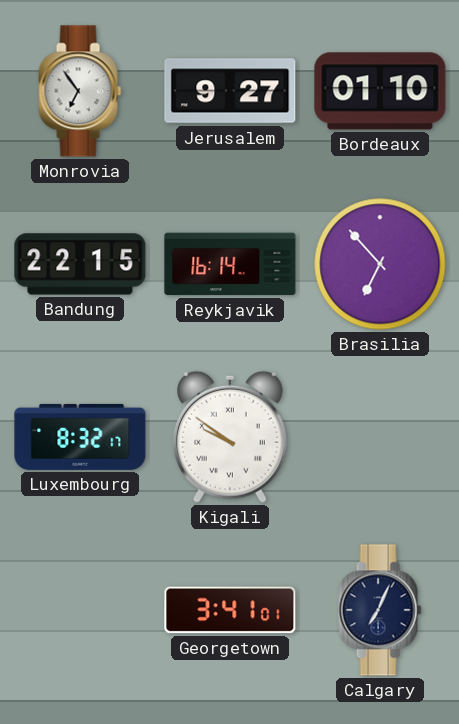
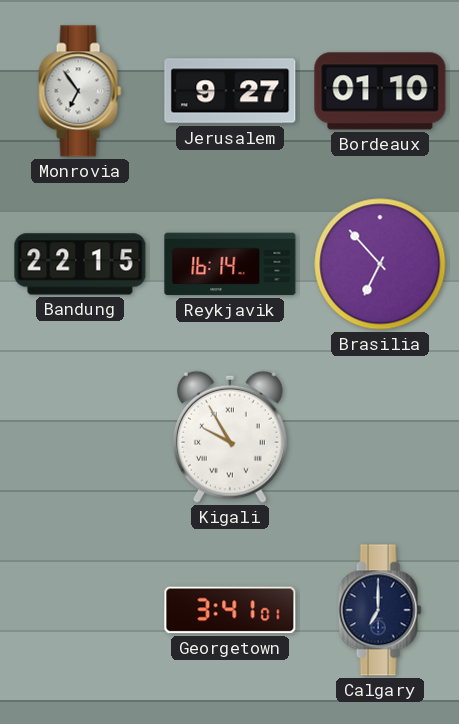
Luxembourg: 8:32 -> none (80, 437)
Kigali: 9:51 -> 9:55 (230, 437)
Calgary: 7:04 -> 7:00 (380, 610)
